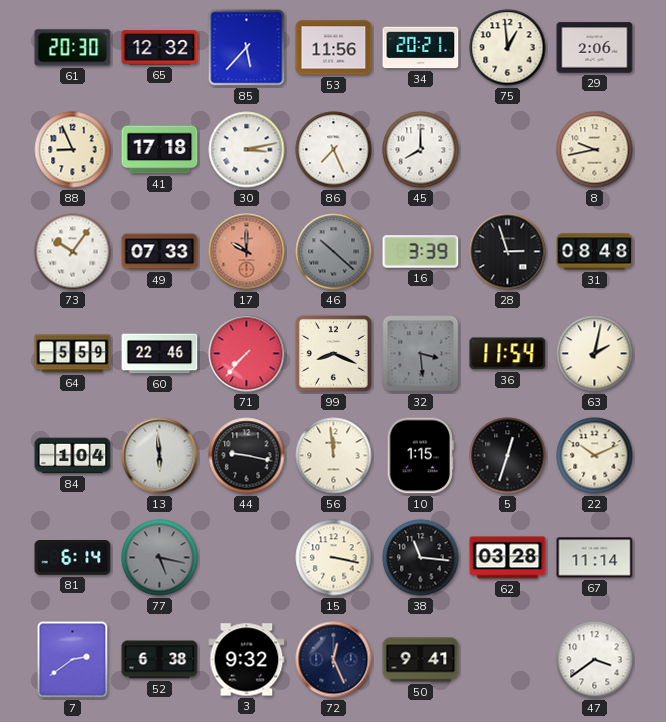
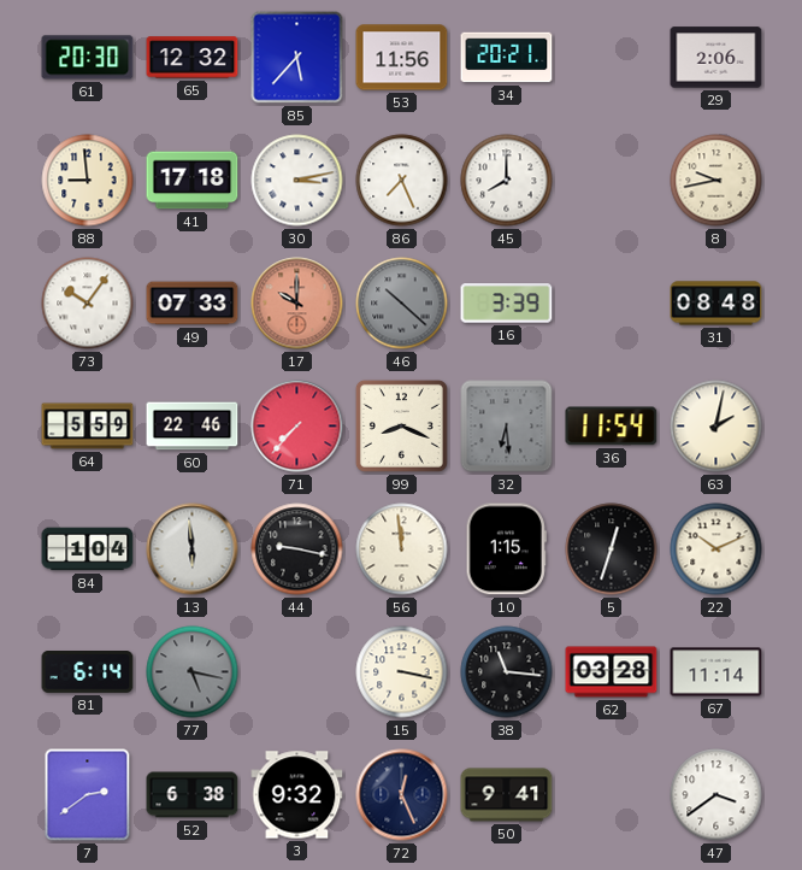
75: 12:59 -> none (508, 48)
88: 8:56 -> 8:59 (88, 181)
28: 2:57 -> none (508, 252)
32: 3:29 -> 6:29 (507, 427)
